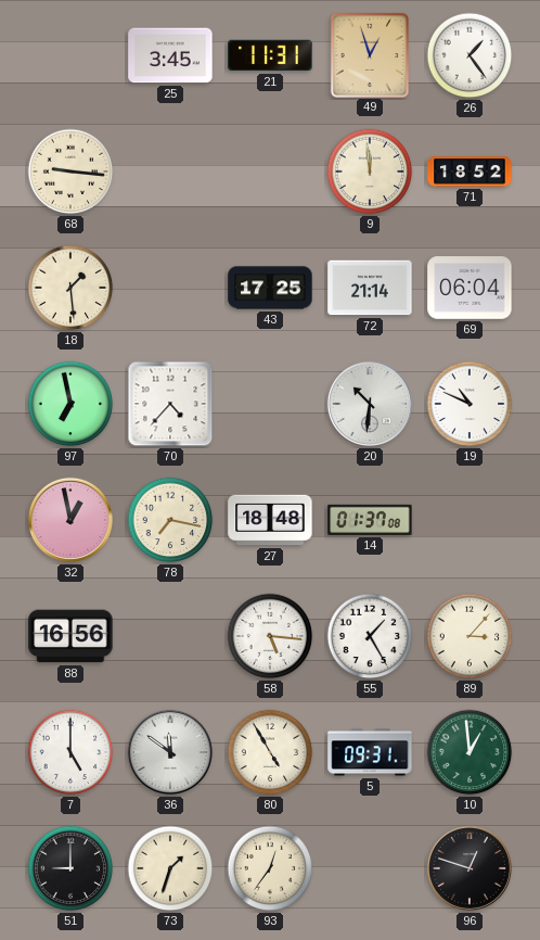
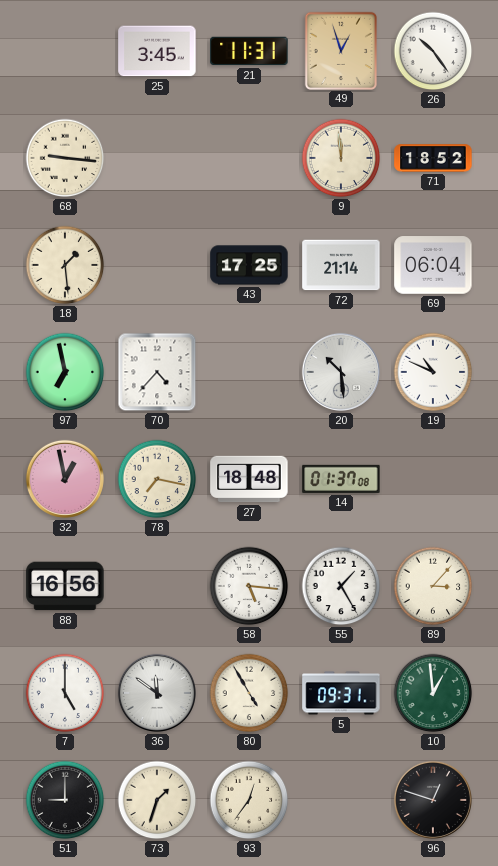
26: 1:24 -> 10:24 (433, 51)
20: 10:31 -> 10:29 (341, 372)
